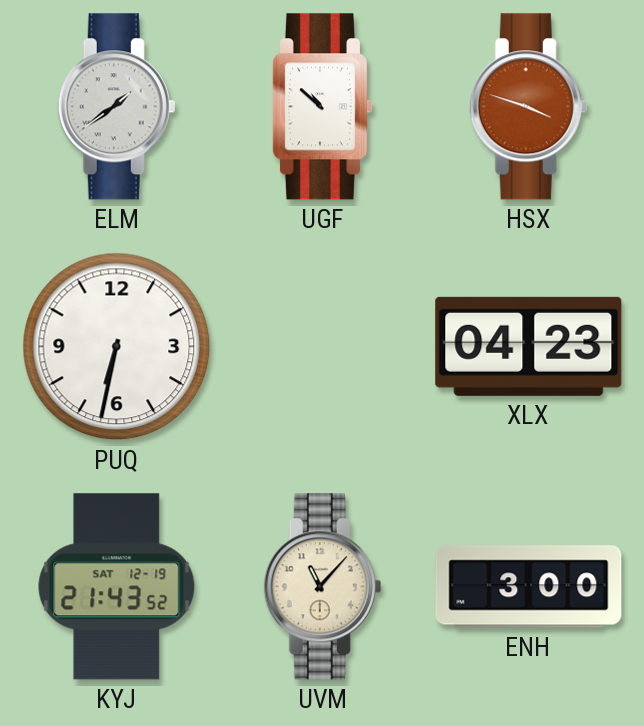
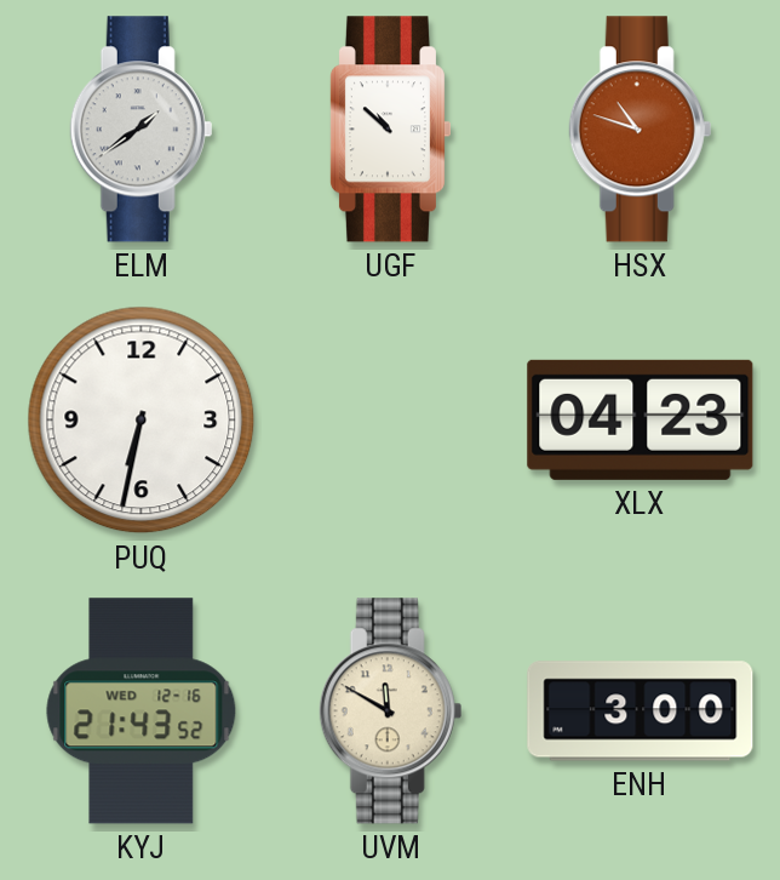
HSX: 3:48 -> 10:48 (641, 130)
KYJ date: SAT 12-19 -> WED 12-16 (142, 712)
UVM: 11:07 -> 11:50 (391, 712)
